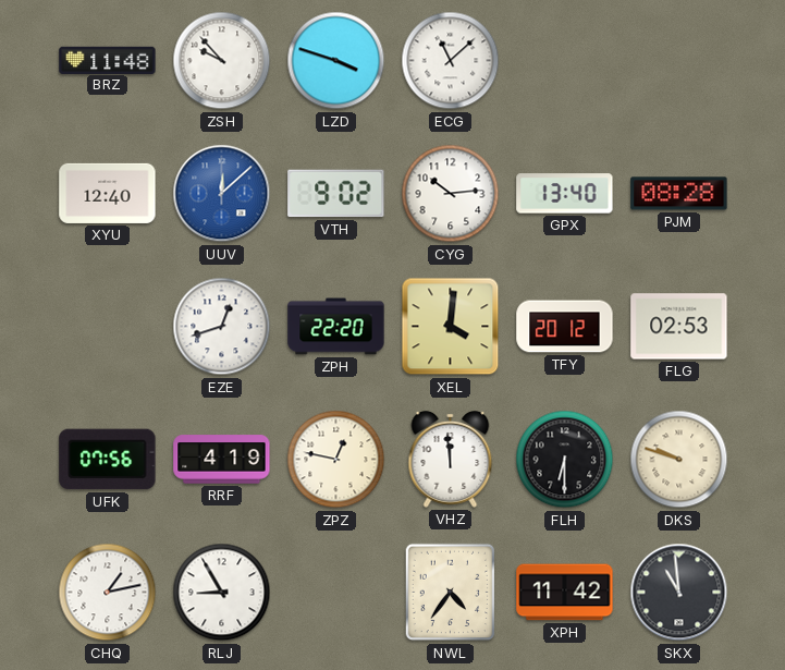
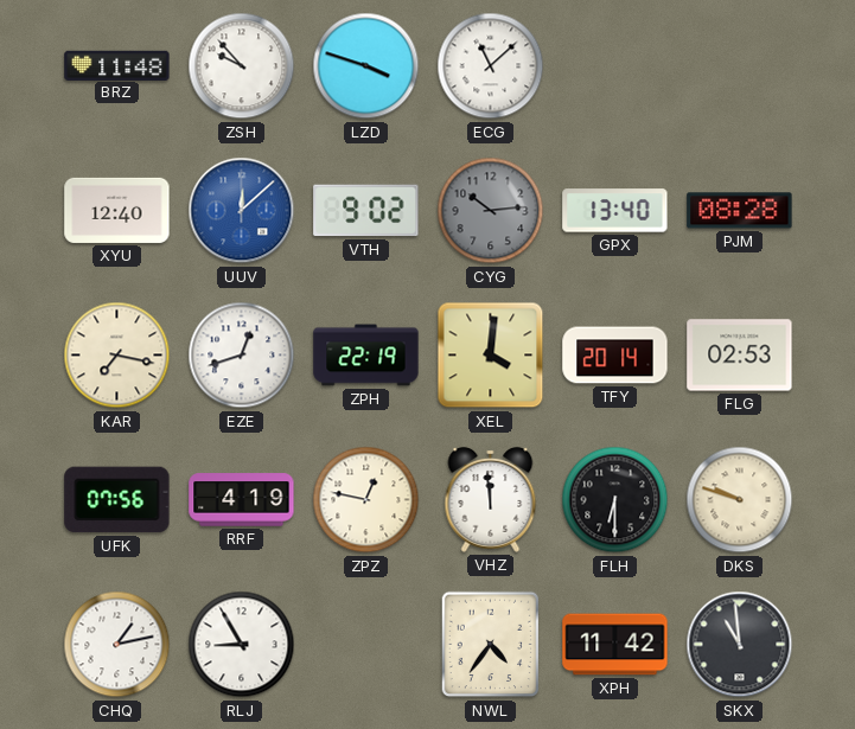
CYG dial: white -> grey (491, 211)
KAR: none -> 7:17 (117, 356)
ZPH: 22:20 -> 22:19 (366, 356)
TFY: 20:12 -> 20:14 (615, 356)
